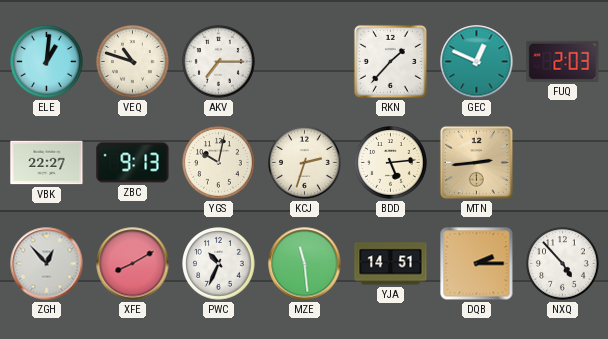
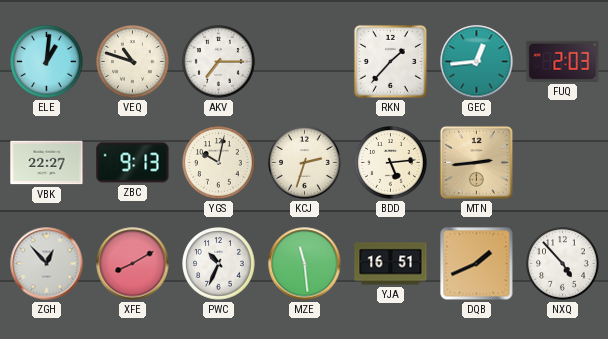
GEC: 12:49 -> 12:44 (477, 62)
YJA: 14:51 -> 16:51 (391, 264)
DQB: 2:15 -> 1:41 (477, 264)
